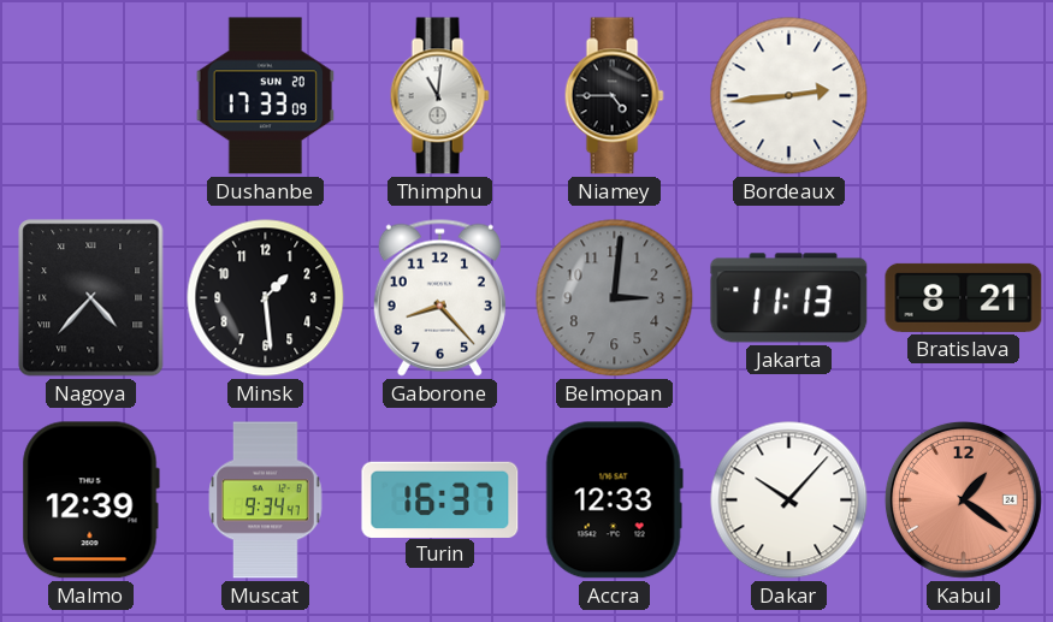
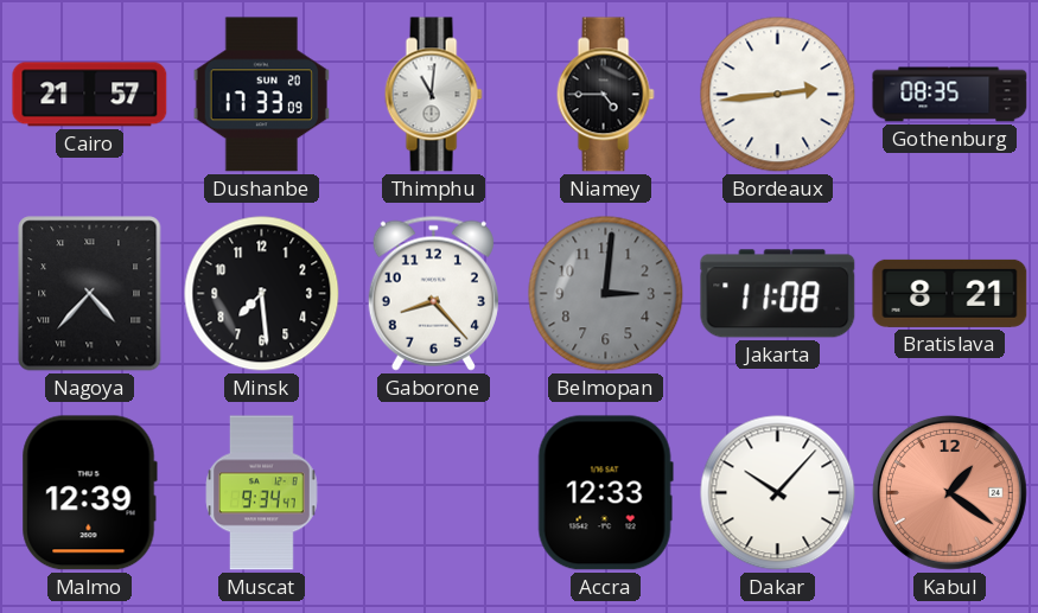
Cairo: none -> 21:57 (90, 95)
Gothenburg: none -> 08:35 (950, 95)
Minsk: 1:29 -> 7:29 (262, 294)
Jakarta: 11:13 -> 11:08 (778, 294)
Turin: 16:37 -> none (440, 499)
